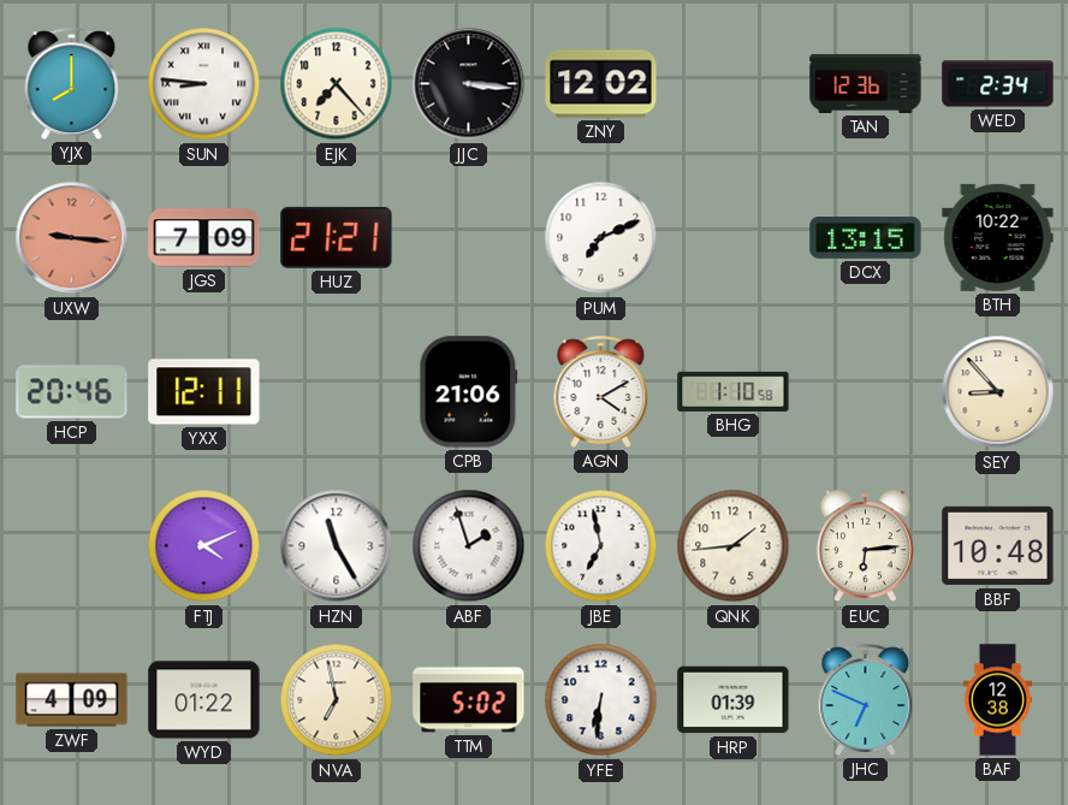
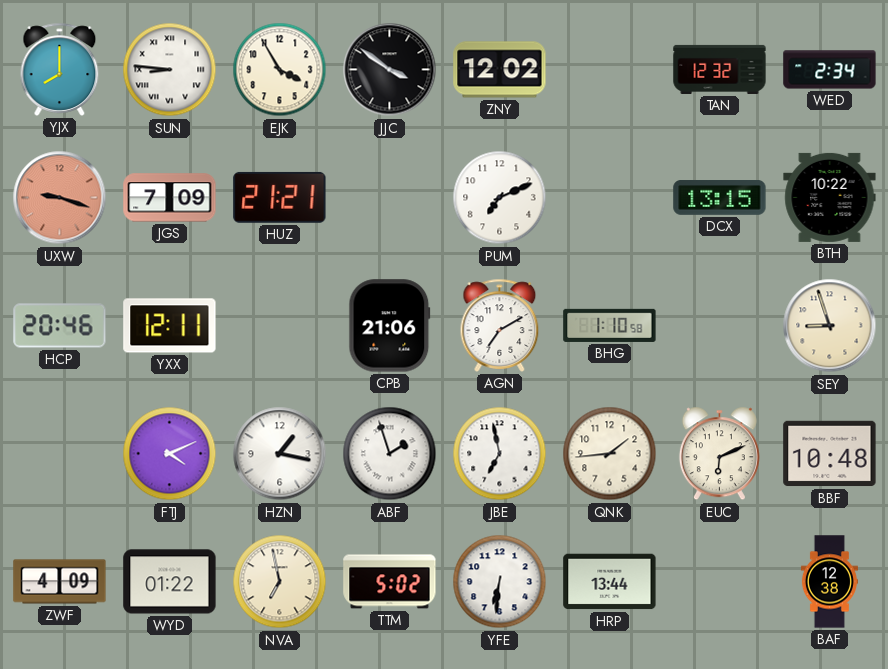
EJK: 7:23 -> 3:55 (280, 70)
JJC: 3:16 -> 3:51 (390, 70)
TAN: 12:36 -> 12:32 (720, 69)
UXW: 9:16 -> 9:18 (60, 198)
AGN: 4:10 -> 7:10 (500, 325)
SEY: 8:53 -> 8:57 (830, 326)
HZN: 11:25 -> 1:17 (280, 454)
EUC: 6:14 -> 6:11 (719, 454)
HRP: 01:39 -> 13:44 (610, 582)
JHC: 6:49 -> none (866, 699)
